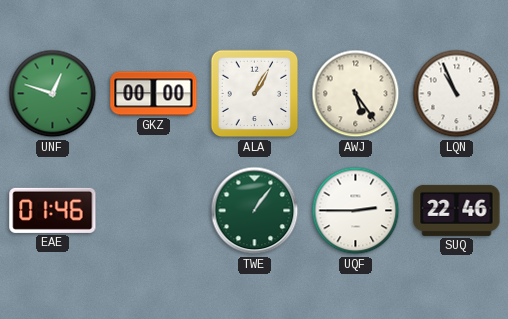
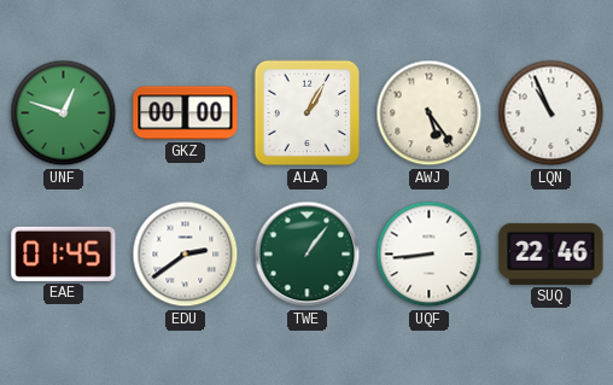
EAE: 01:46 -> 01:45 (64, 253)
EDU: none -> 2:39 (186, 255)
UQF: 2:45 -> 8:44 (430, 255)
